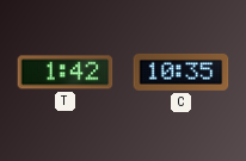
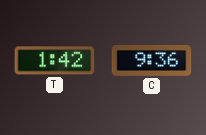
C: 10:35 -> 9:36 (152, 60)
